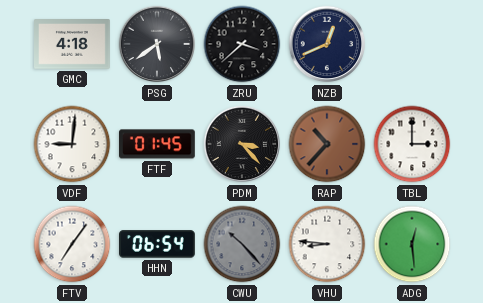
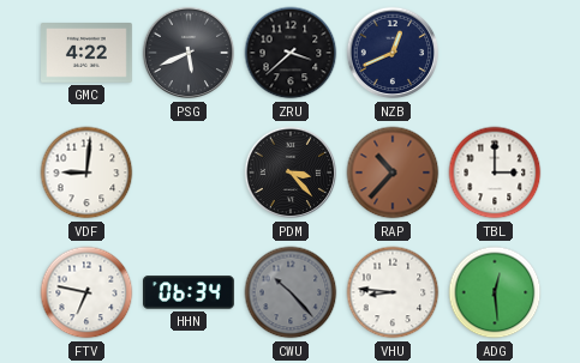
GMC: 4:18 -> 4:22 (88, 54)
PSG: 5:39 -> 5:41 (189, 53)
FTF: 01:45 -> none (158, 144)
FTV: 7:06 -> 6:47 (86, 292)
HHN: 06:54 -> 06:34 (190, 292)
